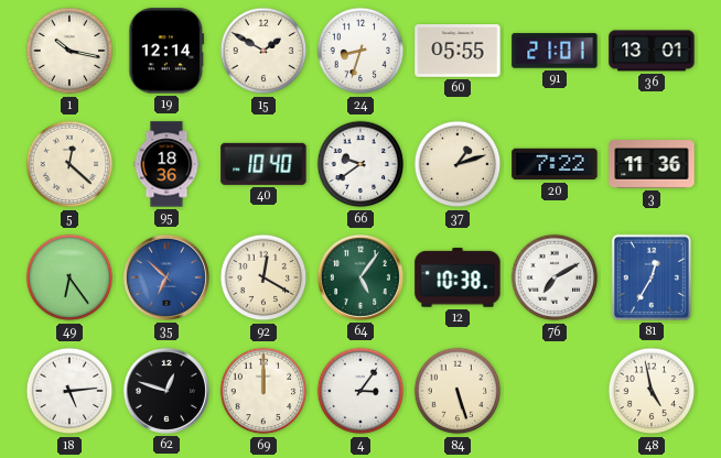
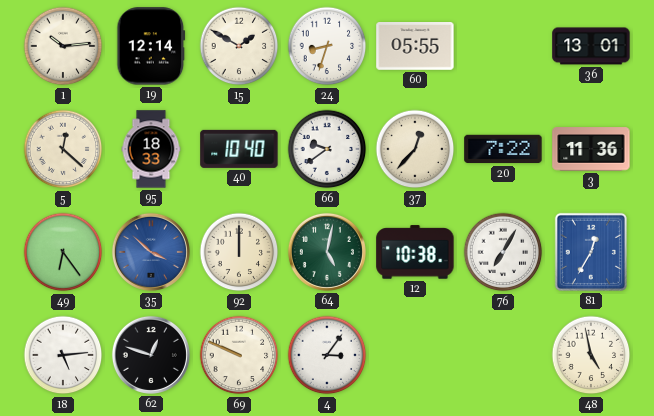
1: 10:17 -> 10:14 (63, 46)
91: 21:01 -> none (555, 51)
95: 18:36 -> 18:33 (151, 149)
37: 1:12 -> 12:37 (415, 149)
35: 6:52 -> 3:52 (151, 252)
92: 12:20 -> 12:00 (239, 252)
64: 5:06 -> 5:02 (327, 252)
76: 7:10 -> 7:05 (503, 252)
69: 12:00 -> 9:49 (239, 355)
84: 5:27 -> none (458, 391)
